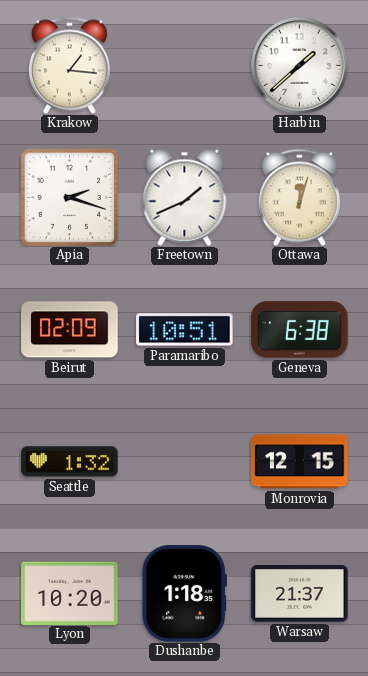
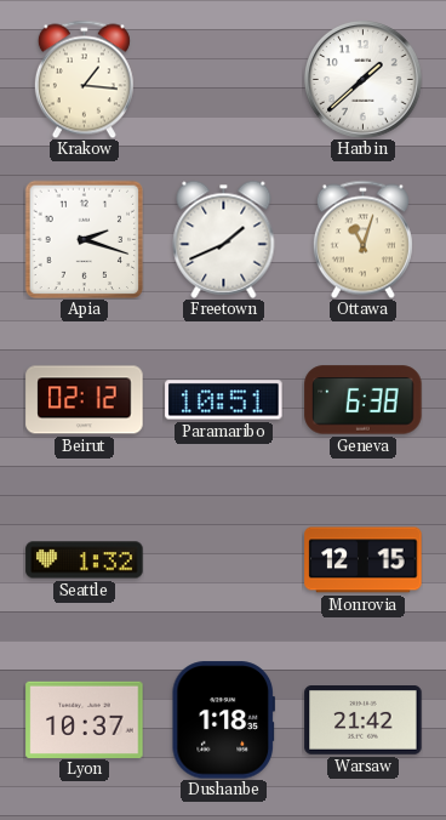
Ottawa: 12:03 -> 11:03 (362, 239)
Beirut: 02:09 -> 02:12 (85, 400)
Lyon: 10:20 -> 10:37 (85, 719)
Warsaw: 21:37 -> 21:42 (364, 721)
